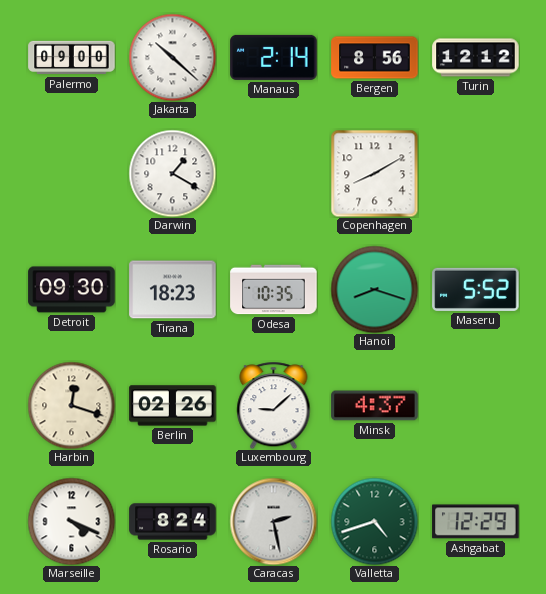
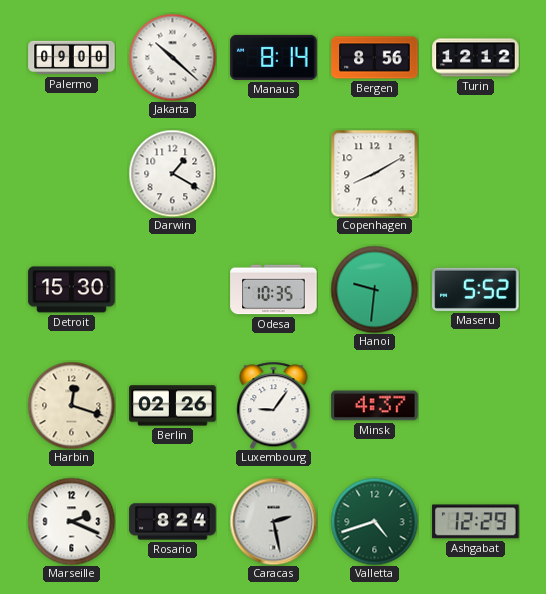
Manaus: 2:14 -> 8:14 (274, 57)
Detroit: 09:30 -> 15:30 (72, 290)
Tirana: 18:23 -> none (173, 290)
Hanoi: 8:18 -> 9:31 (374, 289)
Luxembourg: 9:08 -> 9:06 (274, 405)
Marseille: 4:19 -> 2:19 (71, 521)
